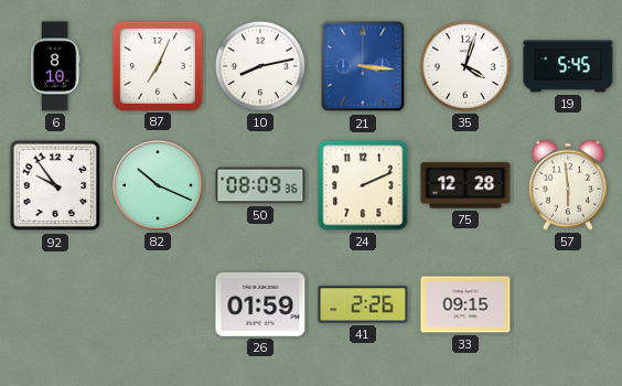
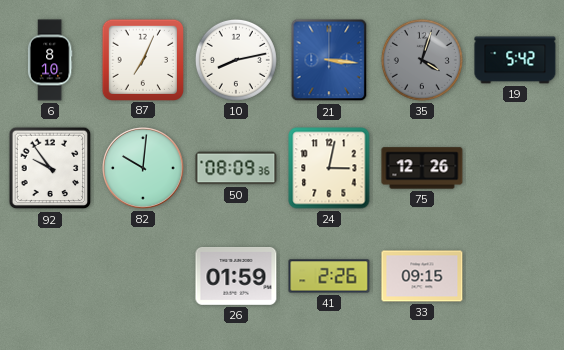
35 dial: white -> grey (422, 60)
19: 5:45 -> 5:42 (515, 60)
82: 10:19 -> 10:01 (144, 169)
24: 2:11 -> 3:02 (329, 168)
75: 12:28 -> 12:26 (422, 168)
57: 5:59 -> none (568, 185)
